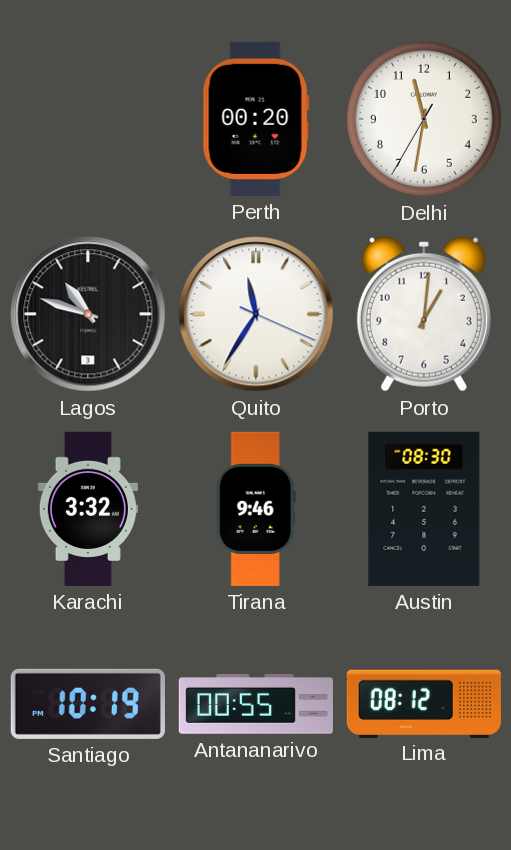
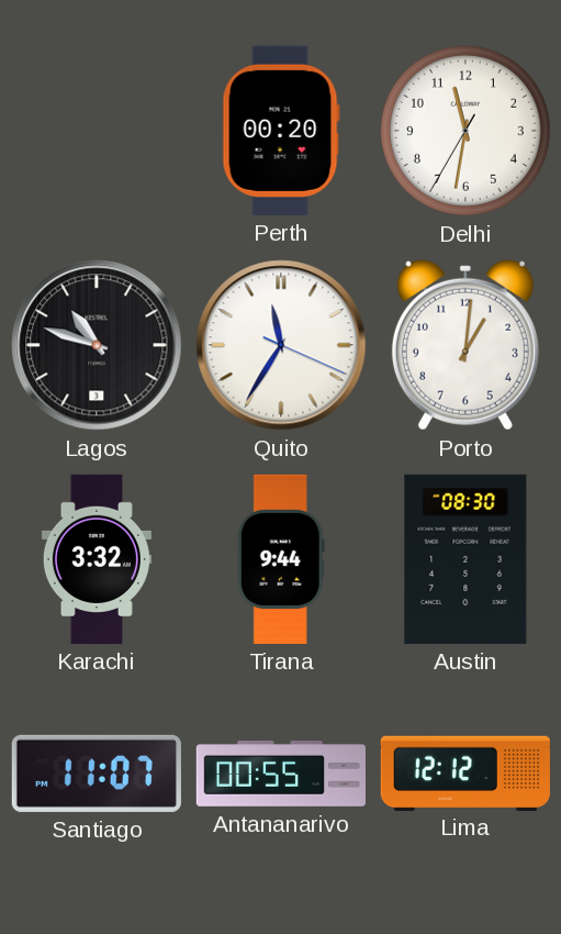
Tirana: 9:46 -> 9:44 (281, 559)
Santiago: 10:19 -> 11:07 (97, 774)
Lima: 08:12 -> 12:12 (465, 772)
